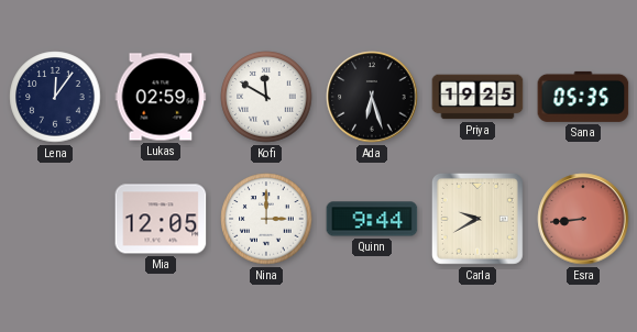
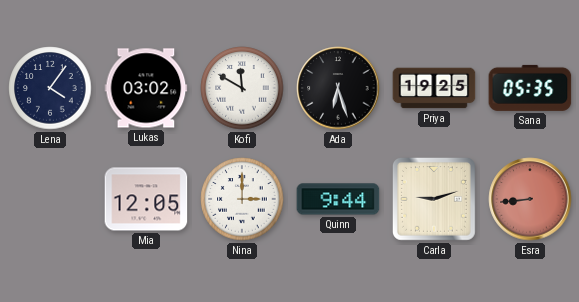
Lena: 12:06 -> 4:06 (50, 88)
Lukas: 02:59 -> 03:02 (146, 88)
Carla: 9:40 -> 9:12 (434, 199)
